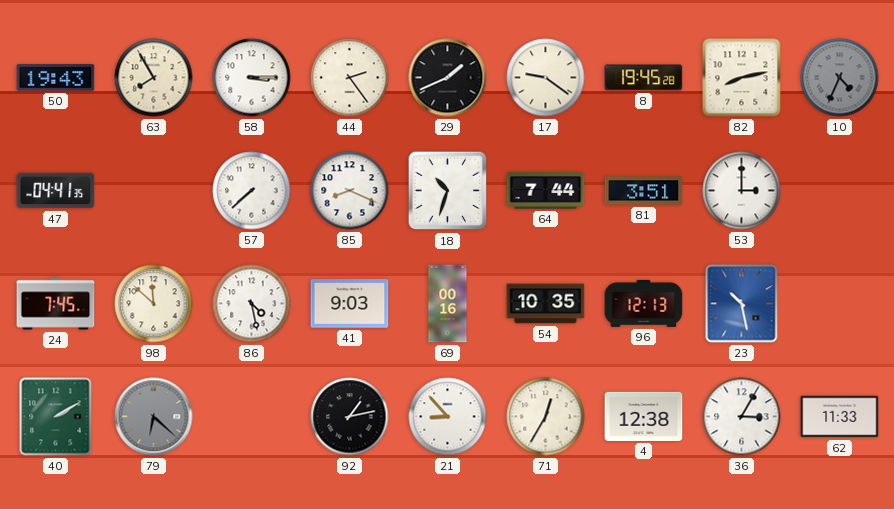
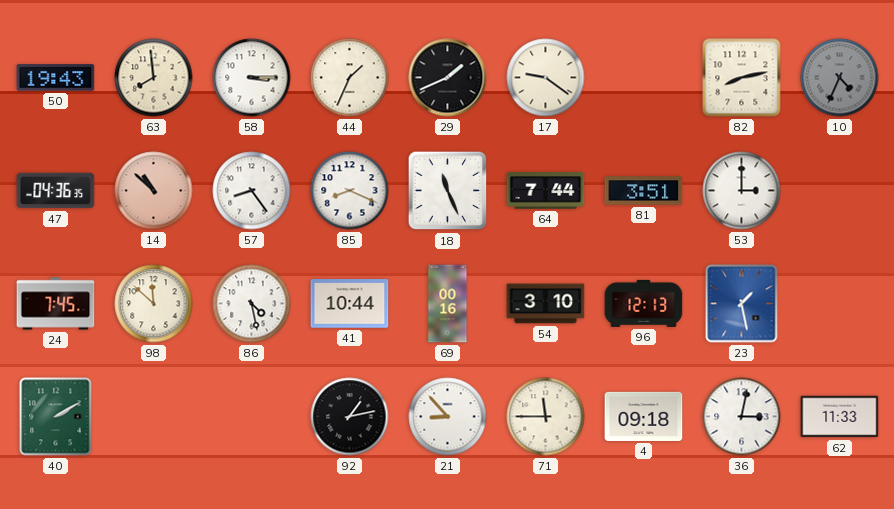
63: 7:55 -> 7:59 (154, 78)
44: 2:24 -> 1:34 (350, 78)
8: 19:45 -> none (644, 78)
47: 04:41 -> 04:36 (56, 191)
14: none -> 10:52 (154, 191)
57: 7:38 -> 8:24 (252, 191)
18: 10:33 -> 11:26 (448, 191)
41: 9:03 -> 10:44 (350, 304)
54: 10:35 -> 3:10 (546, 304)
23: 10:28 -> 1:28 (742, 304)
79: 6:22 -> none (154, 417)
71: 12:35 -> 11:45 (546, 417)
4: 12:38 -> 09:18 (644, 416)
36: 3:05 -> 3:02 (742, 417)
